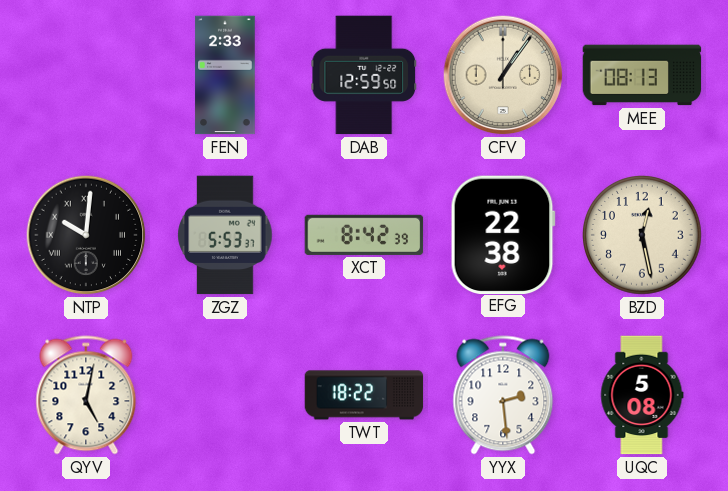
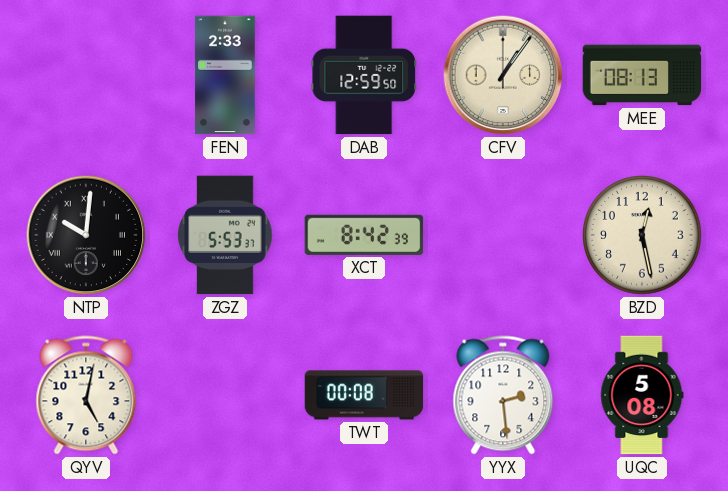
EFG: 22:38 -> none (503, 234)
TWT: 18:22 -> 00:08 (364, 395)
